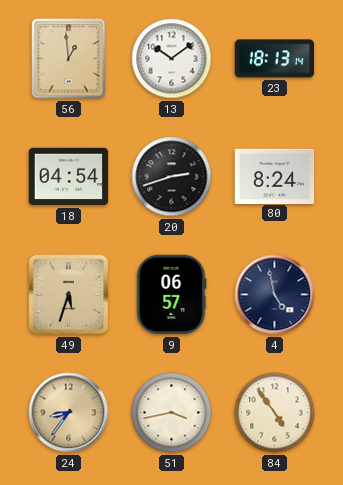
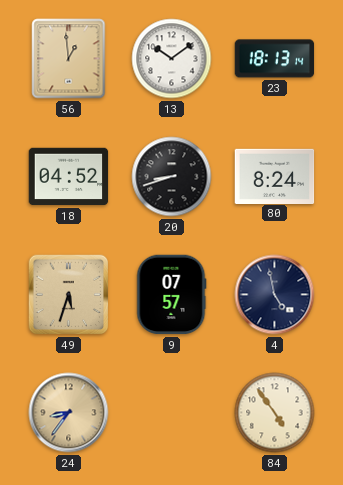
18: 04:54 -> 04:52 (69, 177)
20: 2:42 -> 8:42 (172, 177)
9: 06:57 -> 07:57 (172, 295)
51: 3:43 -> none (172, 413)
